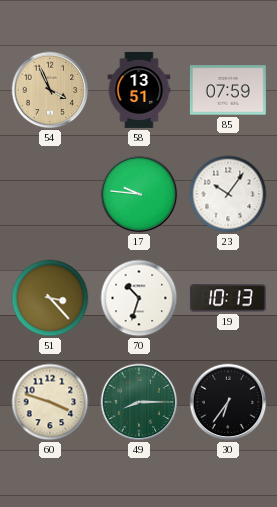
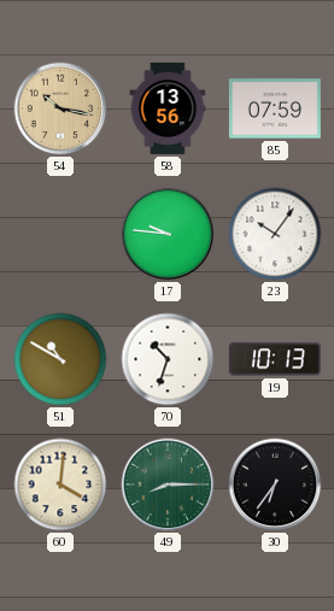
54: 3:56 -> 10:17 (60, 108)
58: 13:51 -> 13:56 (168, 108)
51: 3:23 -> 10:50 (60, 359)
60: 3:48 -> 4:01 (60, 484)
